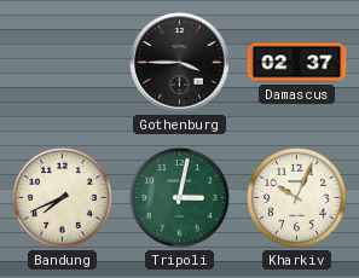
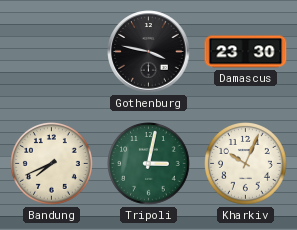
Gothenburg: 3:45 -> 3:47 (149, 52)
Damascus: 02:37 -> 23:30 (246, 52)
